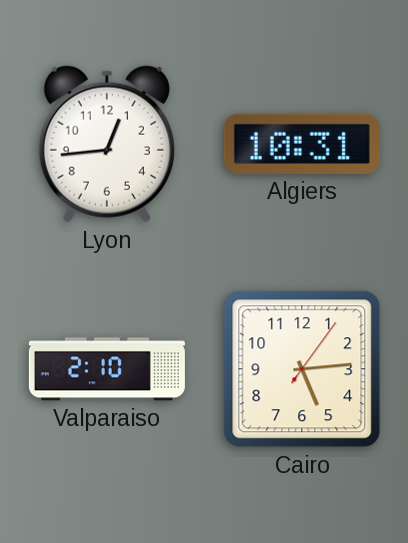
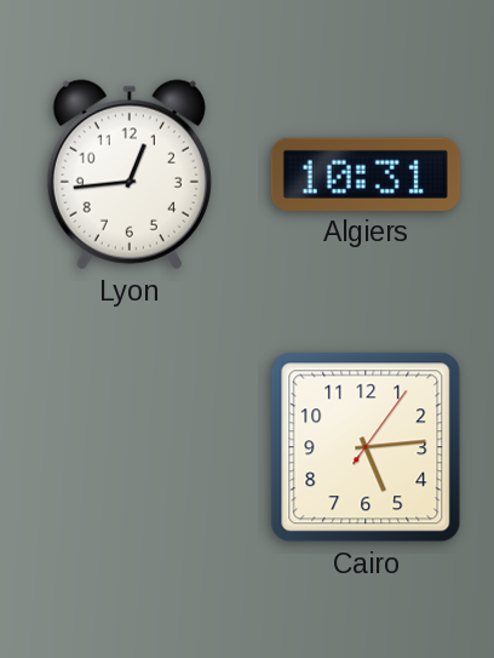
Valparaiso: 2:10 -> none (107, 369)
